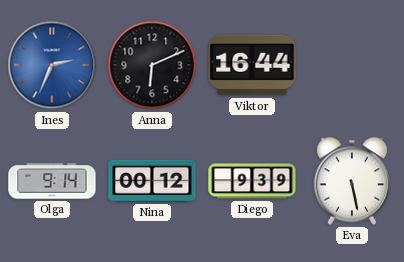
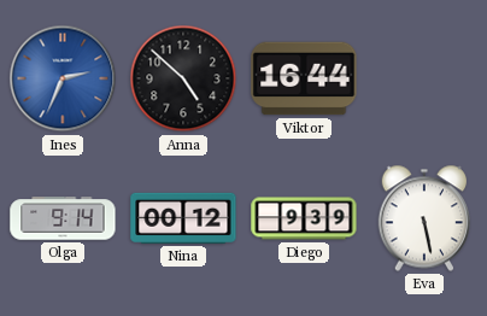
Anna: 6:11 -> 4:52 (183, 78)
